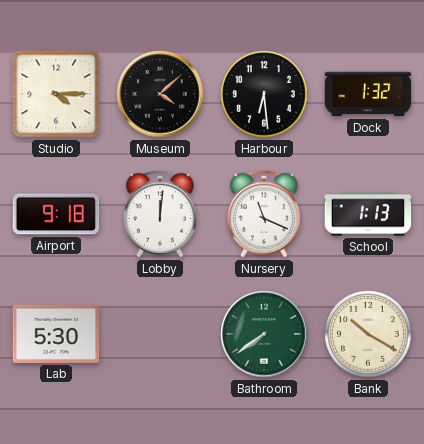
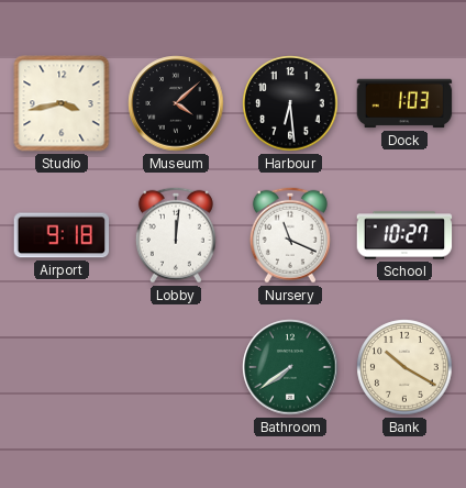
Studio: 4:15 -> 3:43 (62, 103)
Dock: 1:32 -> 1:03 (404, 103)
School: 1:13 -> 10:27 (404, 235)
Lab: 5:30 -> none (56, 334)
